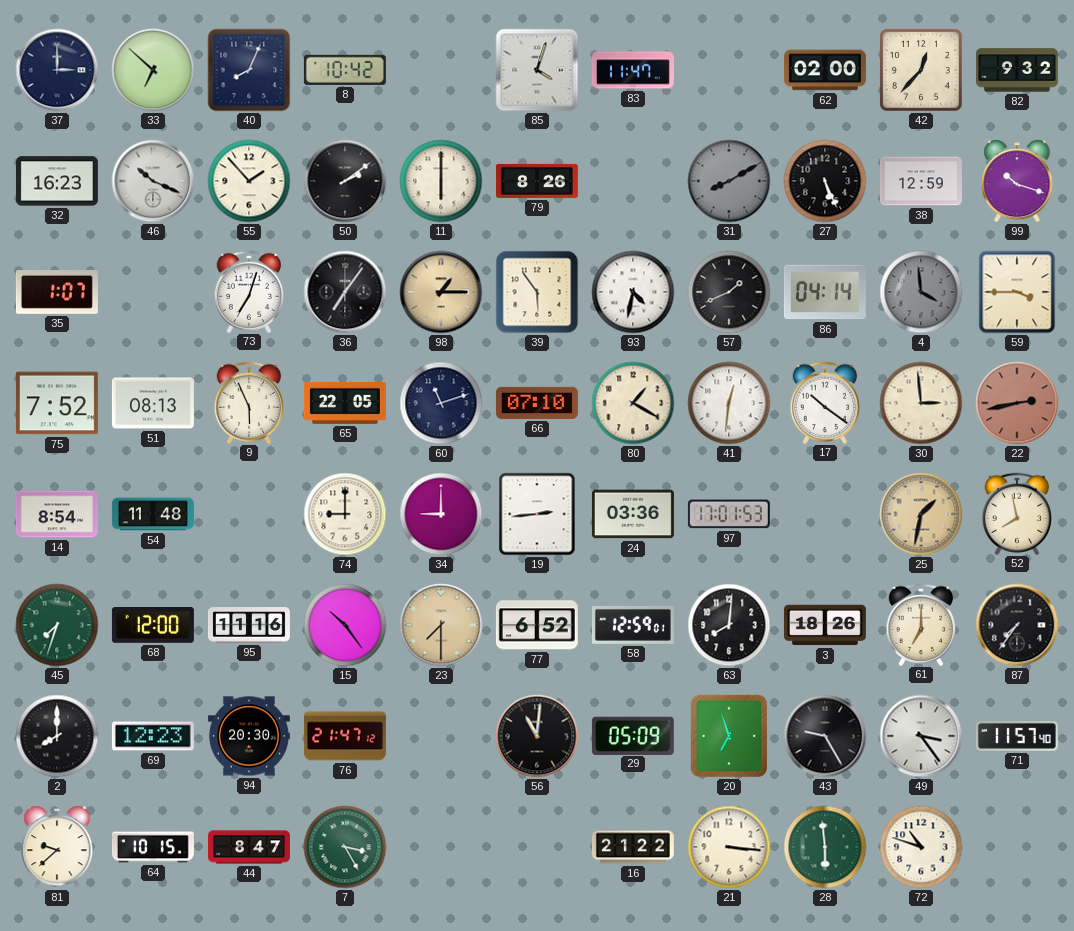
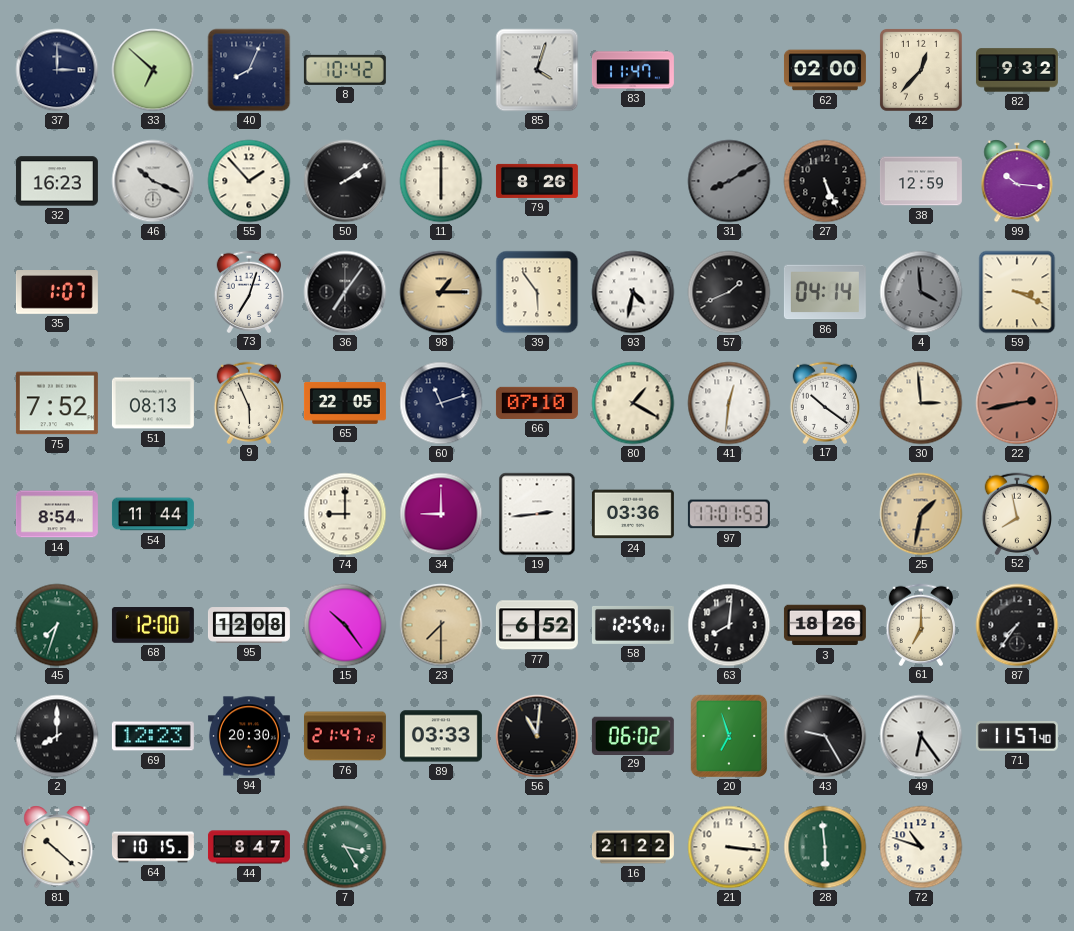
99: 10:18 -> 10:16 (1017, 181)
59: 3:45 -> 3:19 (1017, 292)
54: 11:48 -> 11:44 (153, 514)
95: 11:16 -> 12:08 (249, 625)
89: none -> 03:33 (441, 736)
29: 05:09 -> 06:02 (633, 735)
49: 3:24 -> 6:24 (921, 736)
81: 9:38 -> 10:22 (57, 847)
